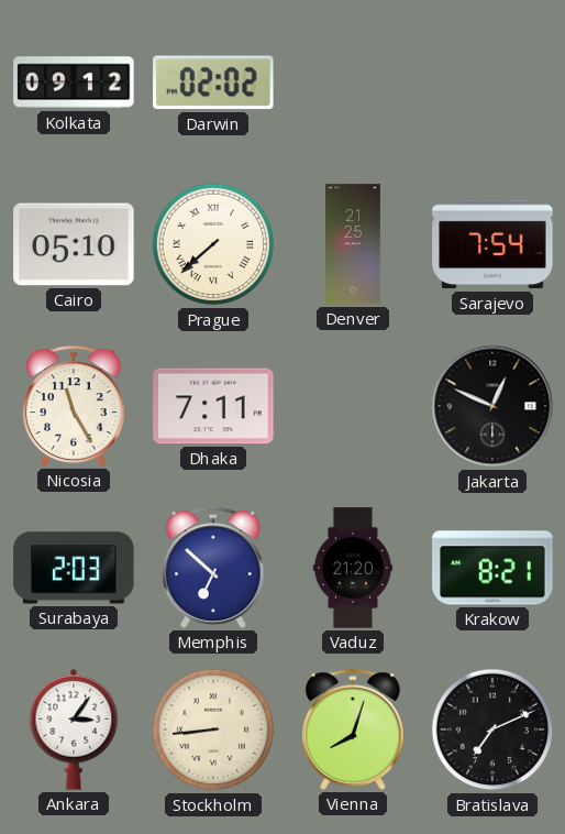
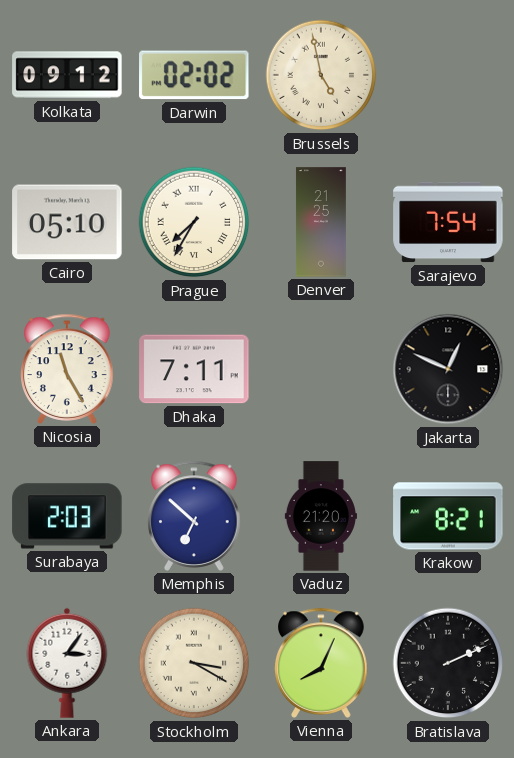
Brussels: none -> 4:58 (321, 75)
Prague: 7:38 -> 7:35 (194, 222)
Stockholm: 8:44 -> 3:20 (194, 663)
Vienna: 8:03 -> 8:04 (321, 663)
Bratislava: 7:11 -> 2:11 (448, 663)
